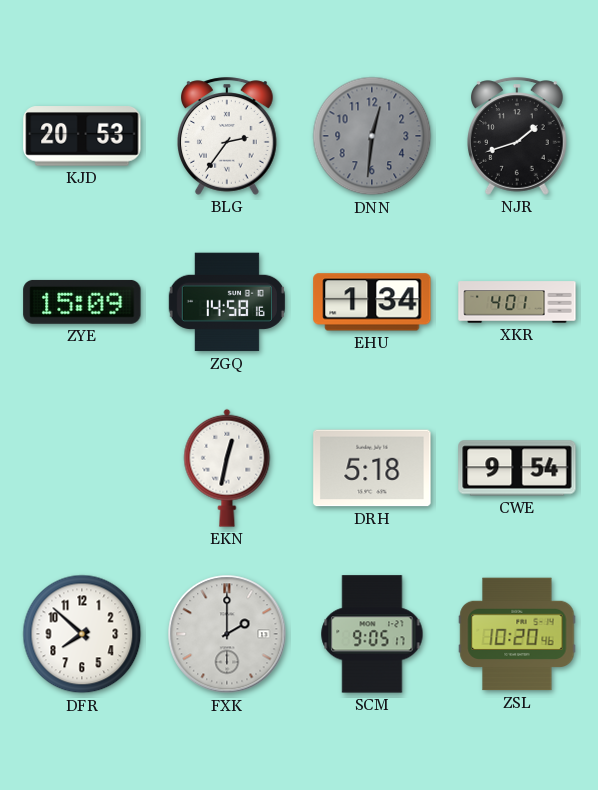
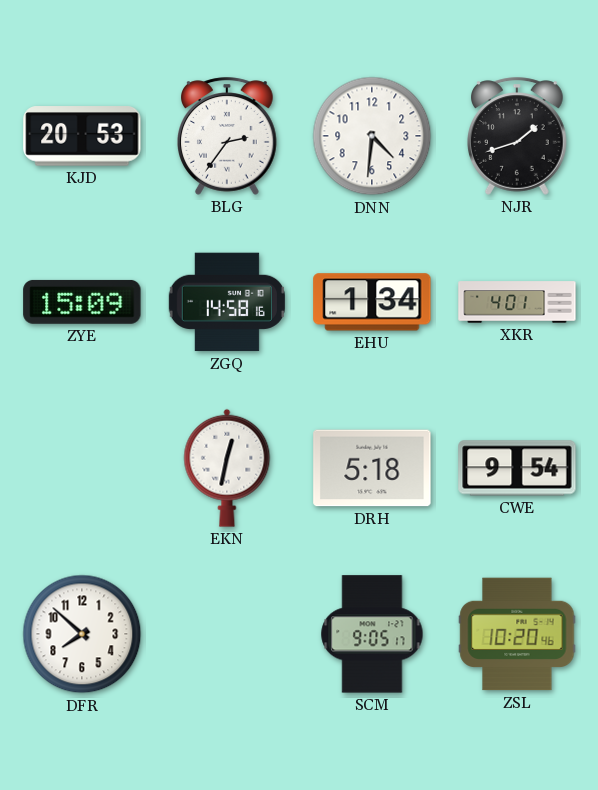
DNN: 12:31 -> 4:31 (372, 136)
DNN dial: grey -> white (372, 136)
FXK: 2:00 -> none (227, 634)
